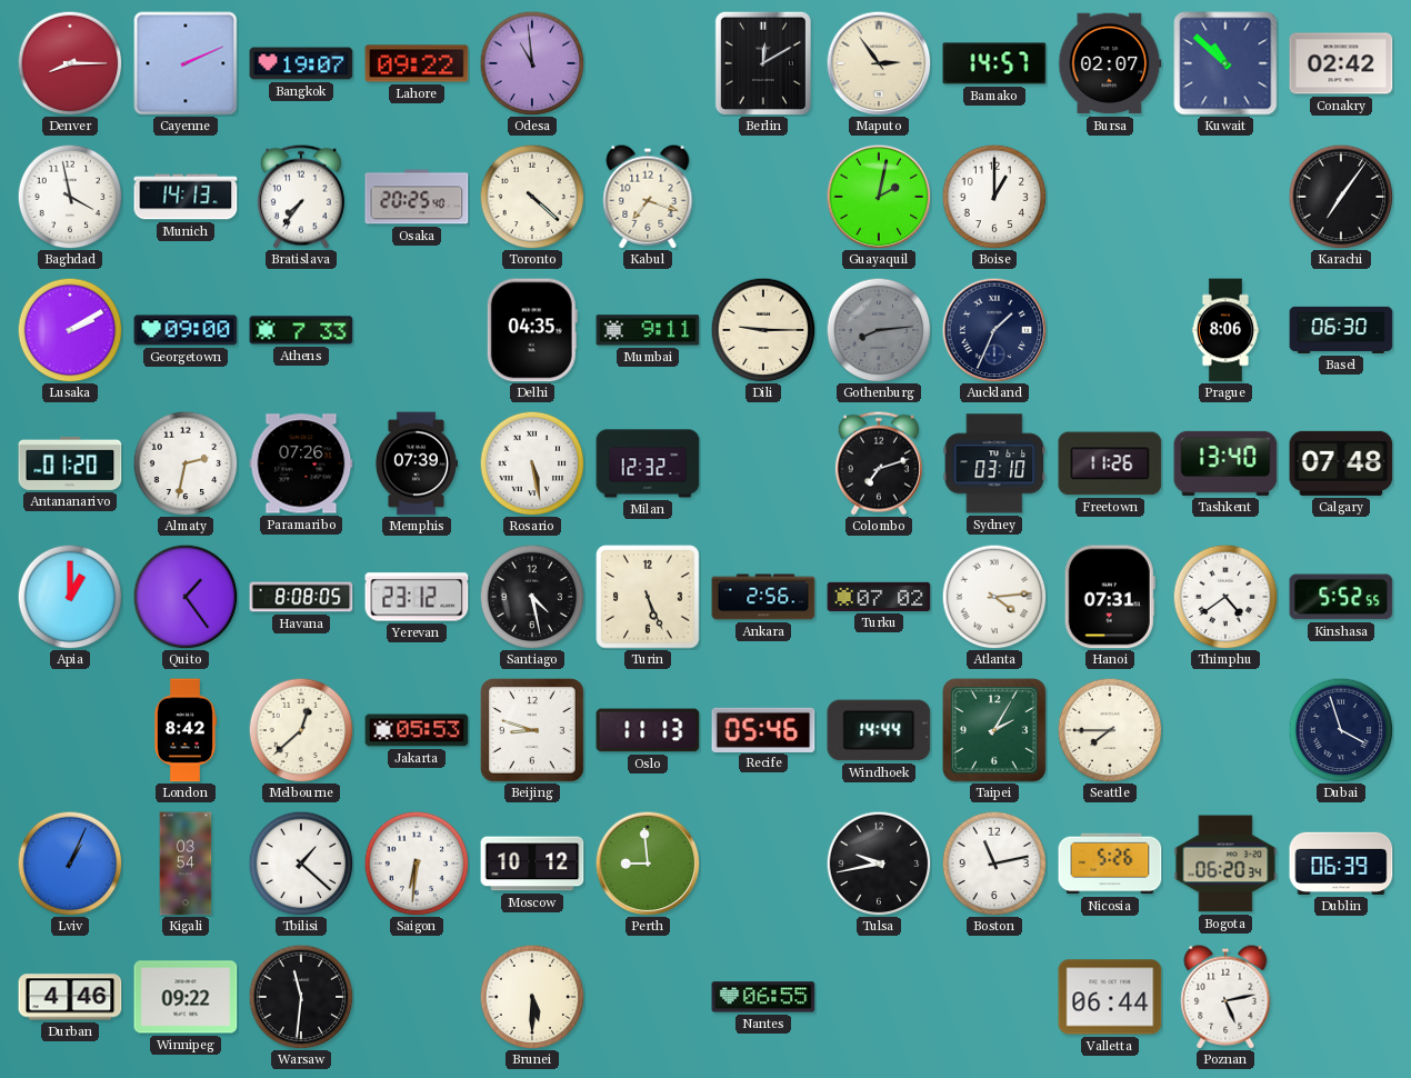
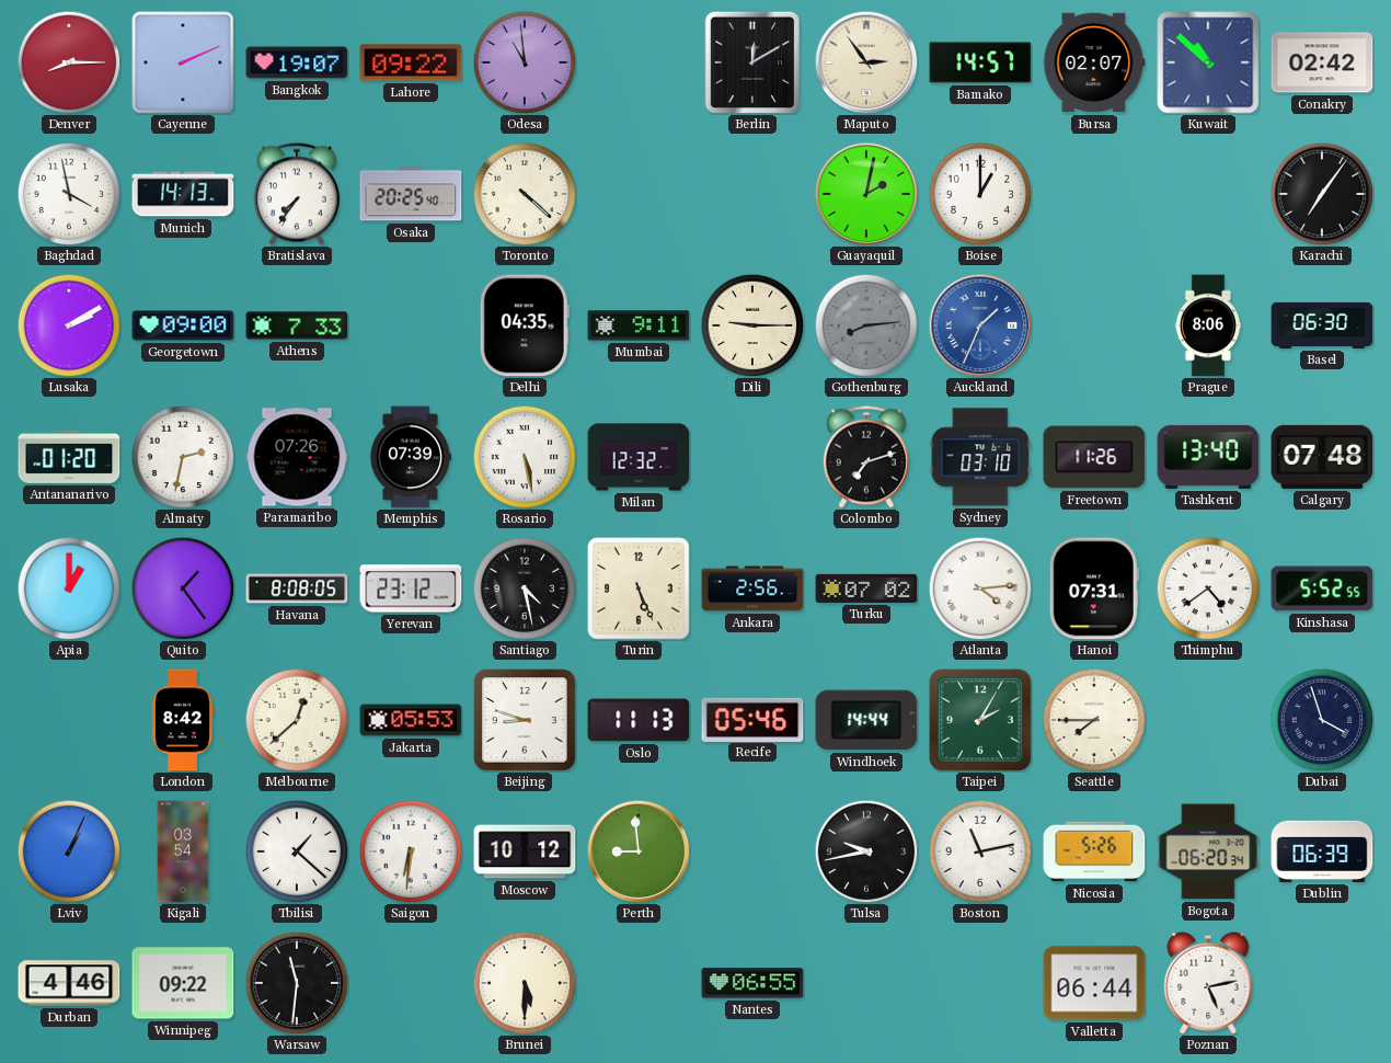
Kabul: 7:18 -> none (648, 197)
Auckland dial: navy -> blue (980, 325)
